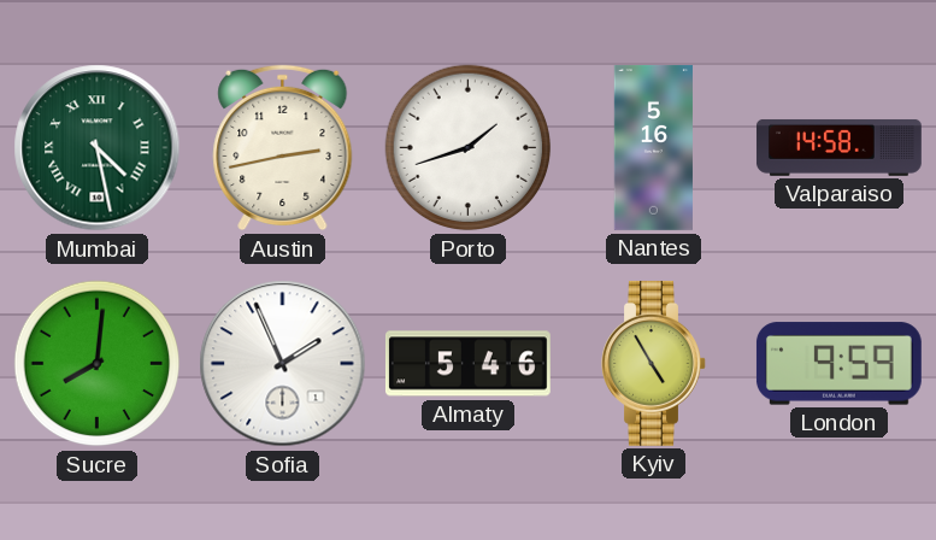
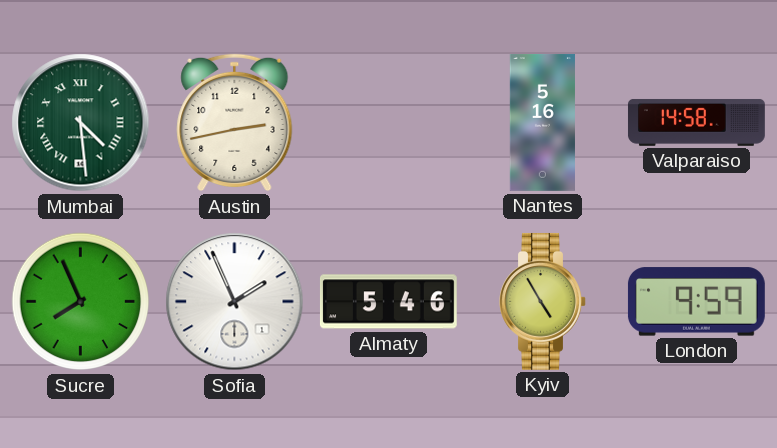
Mumbai: 4:28 -> 4:29 (81, 123)
Porto: 1:42 -> none (469, 148)
Sucre: 8:01 -> 7:56 (81, 302)
